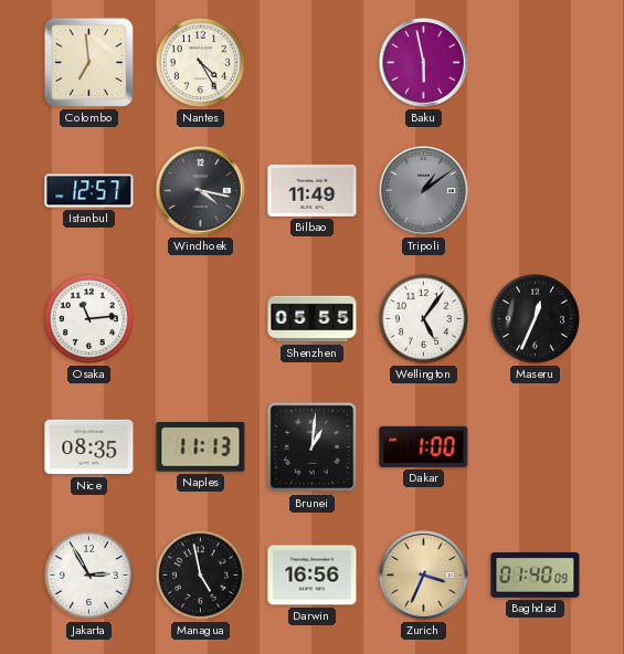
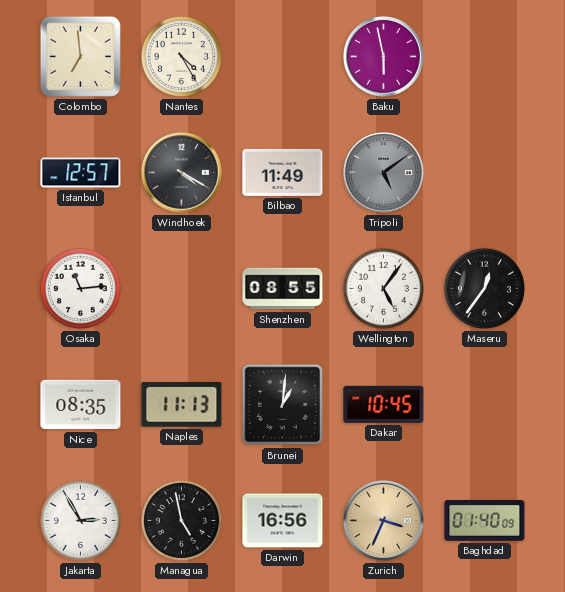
Windhoek: 4:17 -> 4:20 (182, 173)
Tripoli: 1:09 -> 5:09 (384, 173)
Shenzhen: 05:55 -> 08:55 (283, 289)
Maseru: 12:34 -> 12:36 (484, 288)
Dakar: 1:00 -> 10:45 (384, 404)
